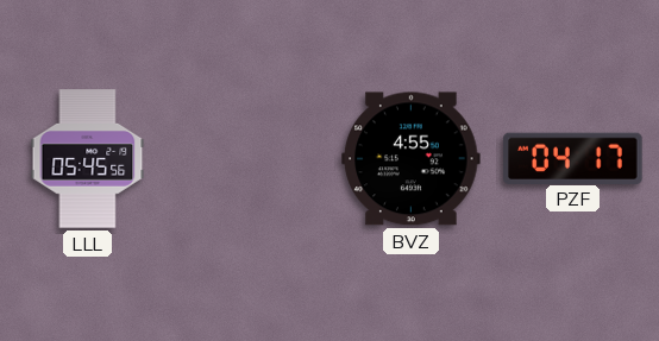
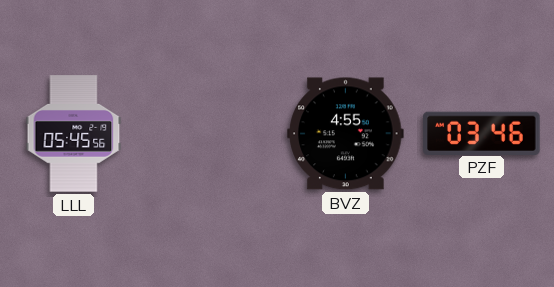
PZF: 04:17 -> 03:46 (482, 133)
